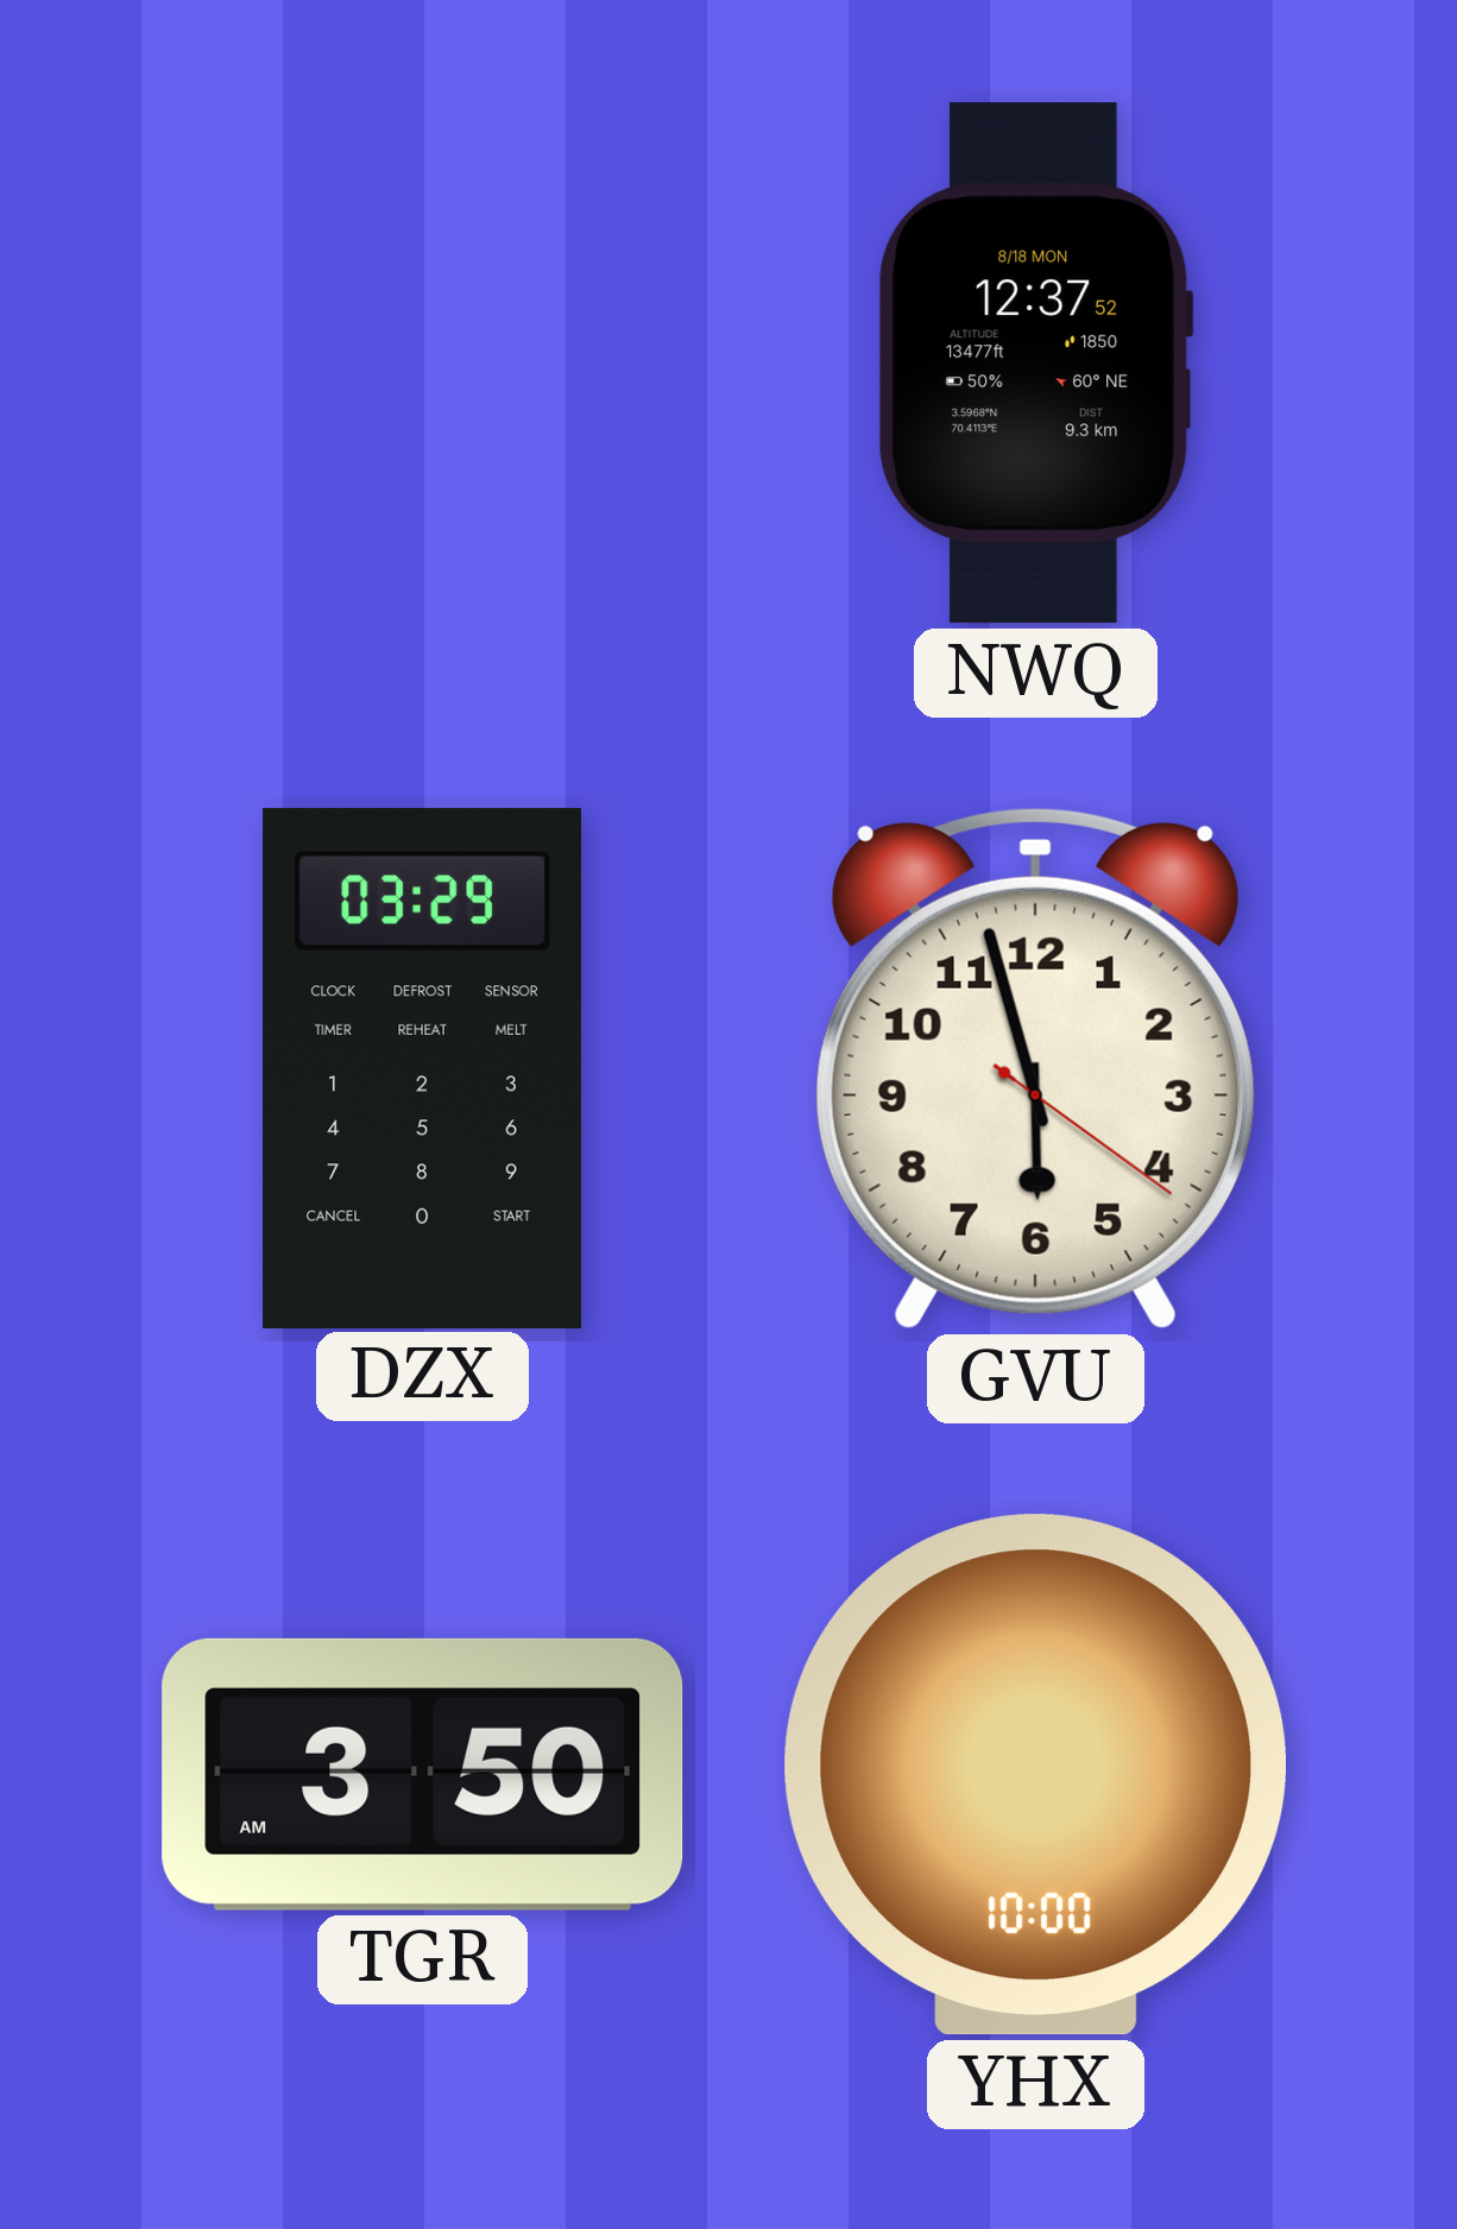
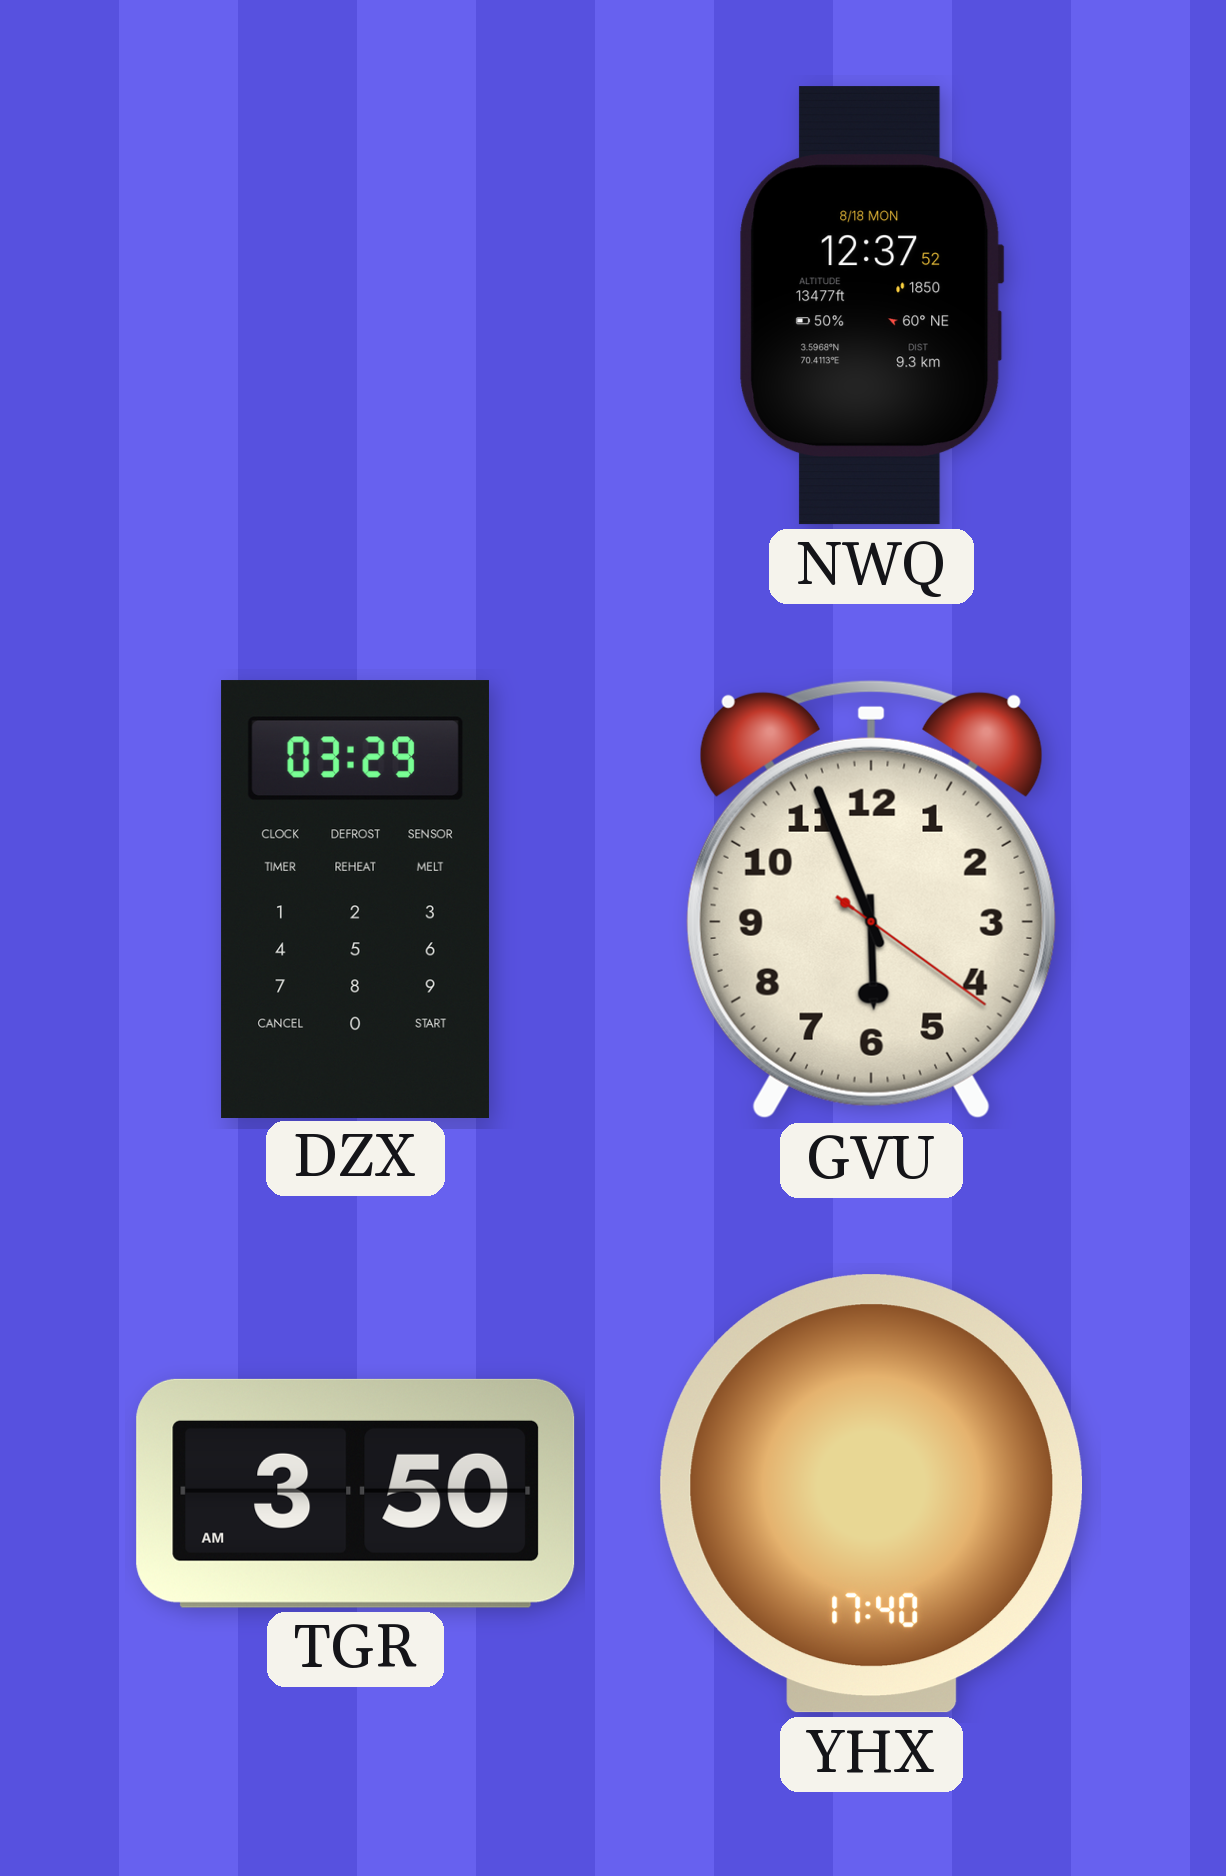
GVU: 5:57 -> 5:56 (871, 899)
YHX: 10:00 -> 17:40 (871, 1494)
